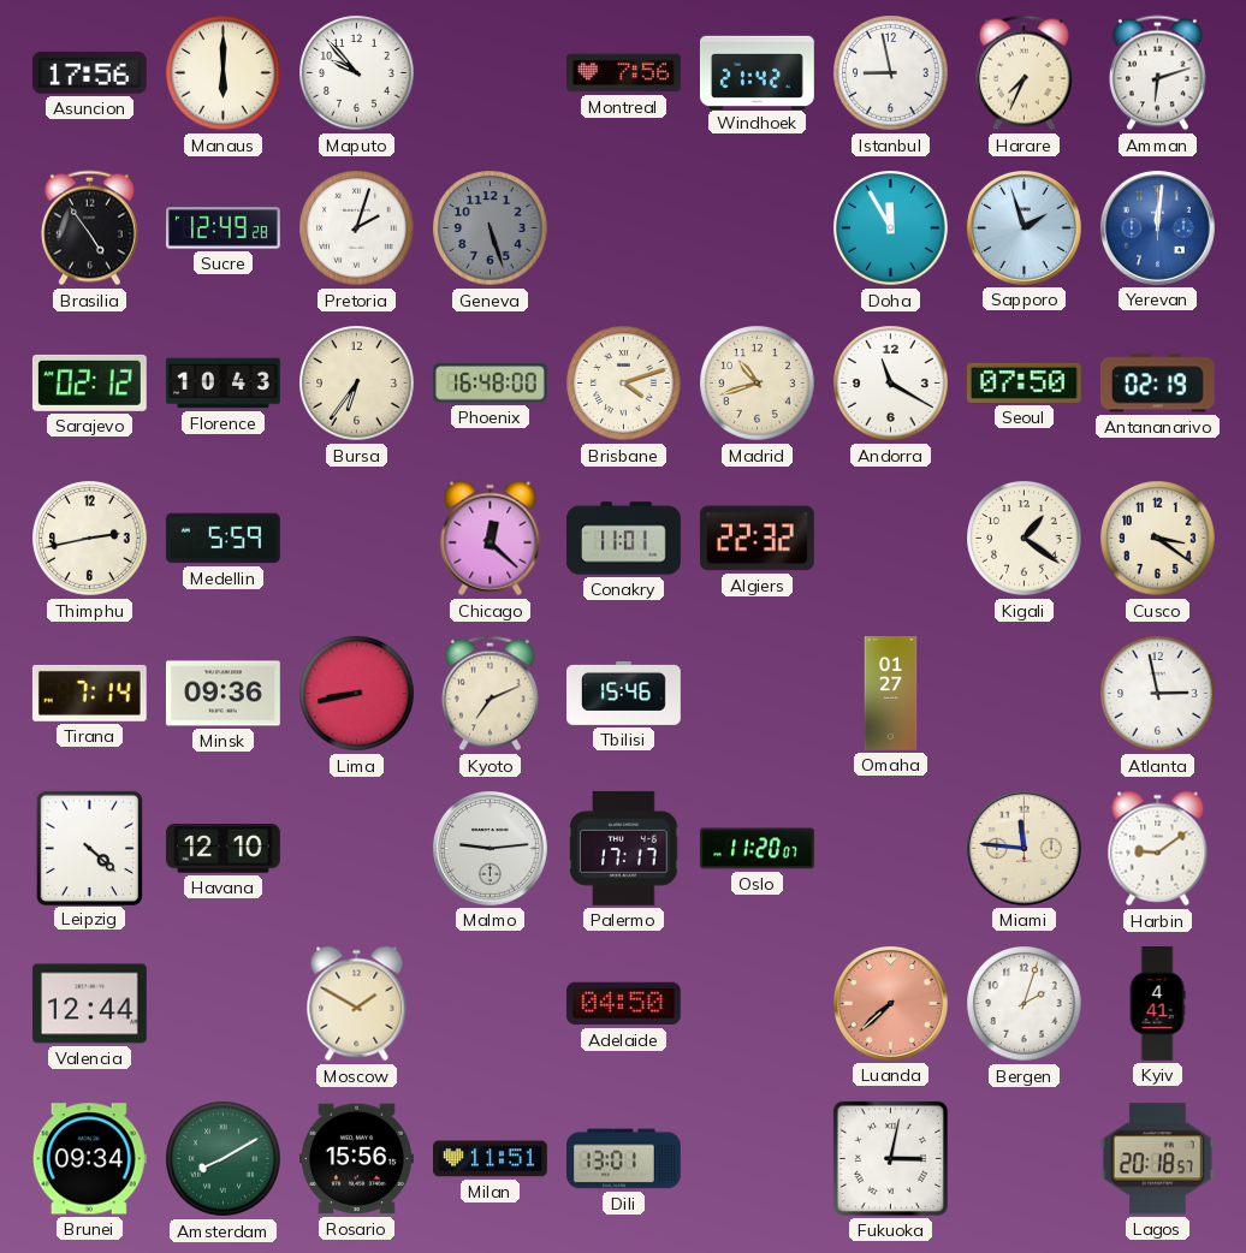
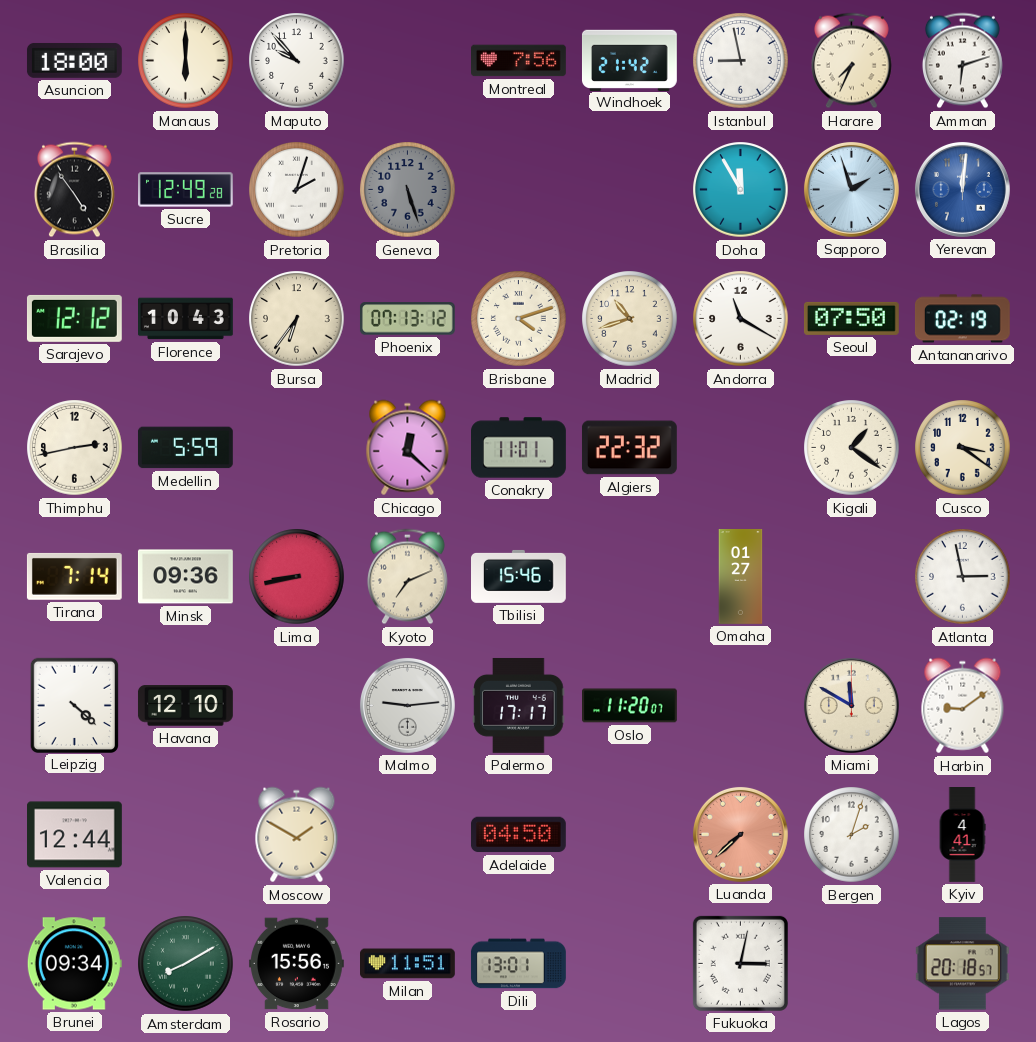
Asuncion: 17:56 -> 18:00 (74, 60)
Sarajevo: 02:12 -> 12:12 (74, 318)
Phoenix: 16:48 -> 07:13 (407, 319)
Miami: 11:46 -> 11:50 (851, 705)
